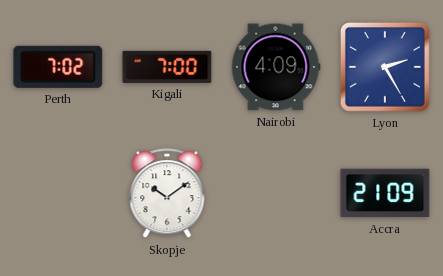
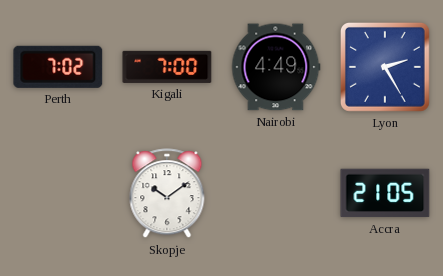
Nairobi: 4:09 -> 4:49 (276, 67)
Accra: 21:09 -> 21:05 (385, 193)
